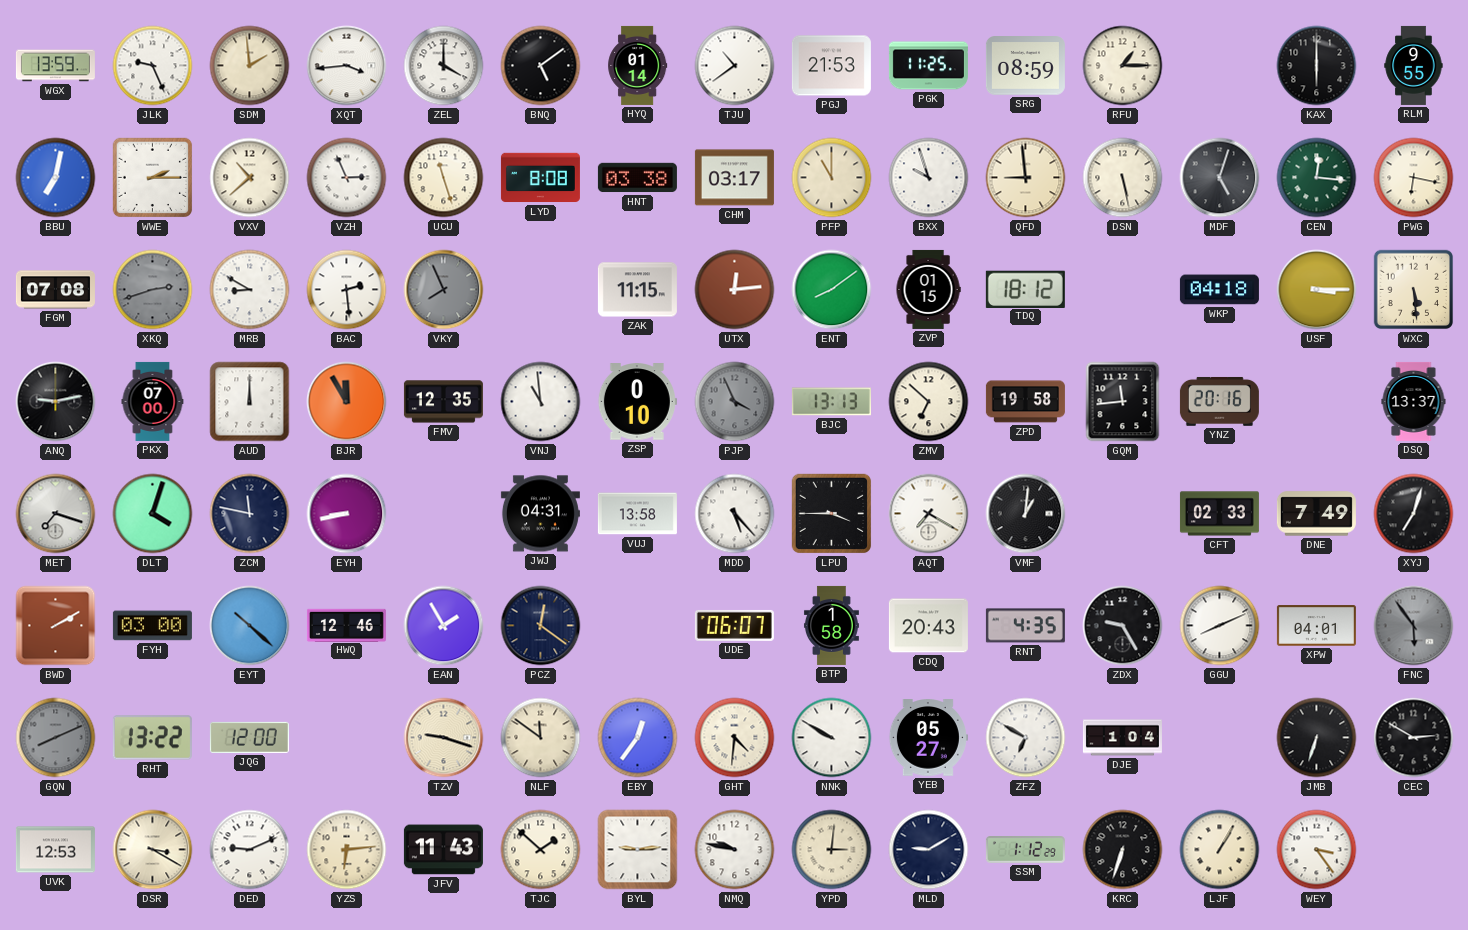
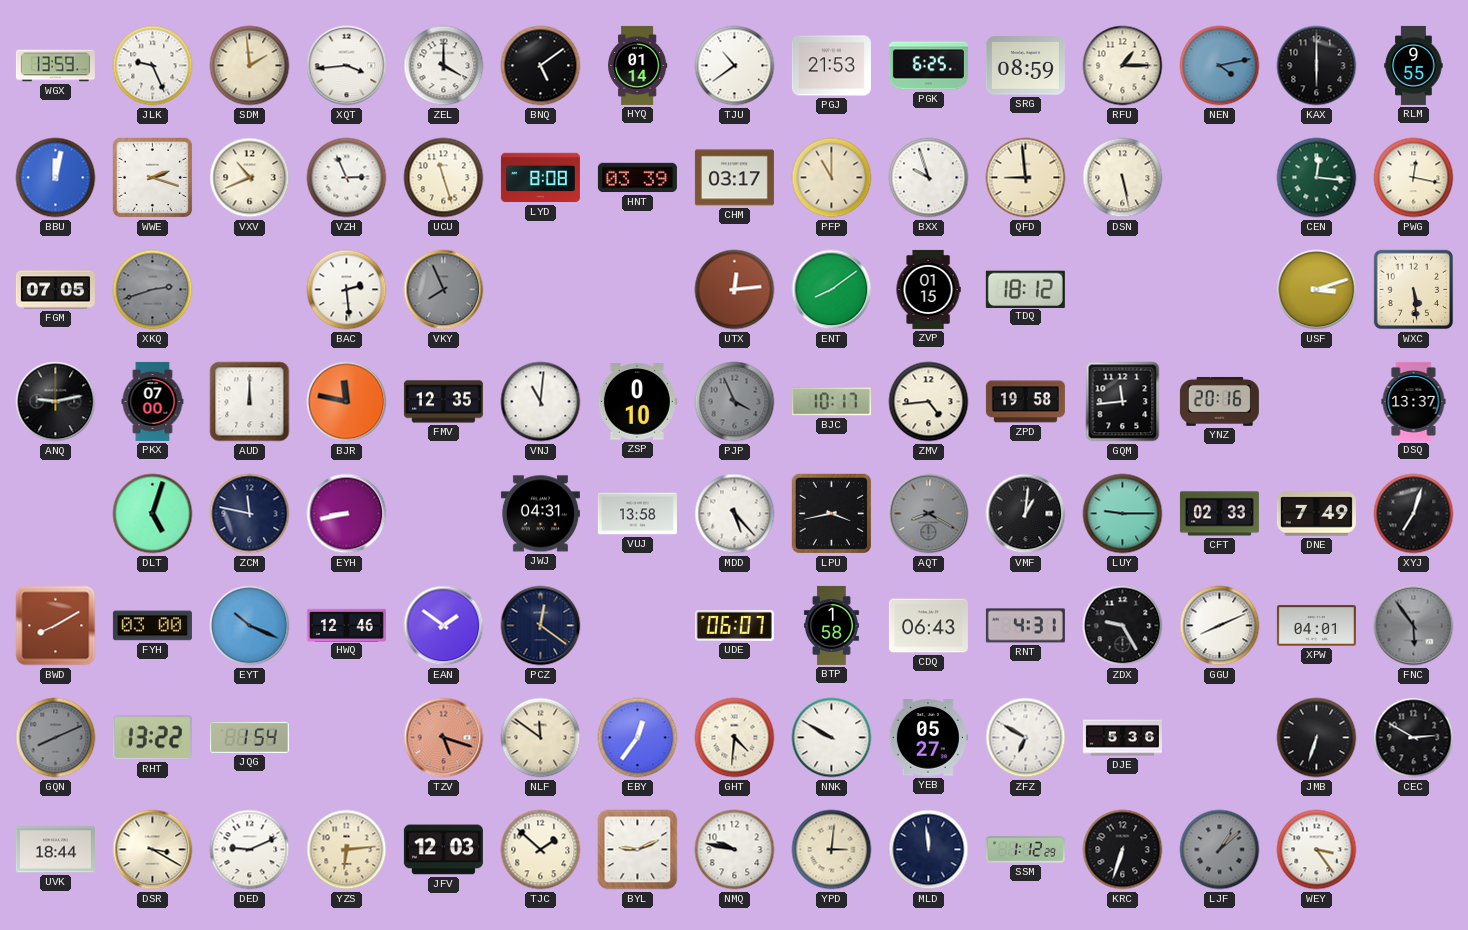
PGK: 11:25 -> 6:25 (928, 66)
NEN: none -> 4:13 (1220, 66)
BBU: 7:02 -> 12:02 (56, 178)
WWE: 2:15 -> 2:18 (153, 178)
VXV: 10:38 -> 10:41 (250, 178)
HNT: 03:38 -> 03:39 (637, 178)
MDF: 5:03 -> none (1220, 178)
PWG: 6:17 -> 12:17 (1414, 178)
FGM: 07:08 -> 07:05 (55, 290)
MRB: 8:50 -> none (250, 290)
ZAK: 11:15 -> none (637, 290)
WKP: 04:18 -> none (1219, 290)
USF: 3:15 -> 3:12 (1317, 290)
BJR: 11:55 -> 11:47 (347, 402)
VNJ: 10:59 -> 11:01 (541, 402)
BJC: 13:13 -> 10:17 (831, 402)
ZMV: 6:52 -> 4:44 (929, 402)
MET: 7:18 -> none (56, 514)
DLT: 4:03 -> 5:03 (153, 514)
LPU: 3:45 -> 3:43 (832, 514)
AQT: 7:20 -> 8:20 (929, 514)
AQT dial: white -> grey (929, 514)
LUY: none -> 9:15 (1123, 514)
BWD: 2:10 -> 8:10 (56, 626)
EYT: 10:22 -> 10:19 (250, 626)
EAN: 1:55 -> 1:51 (444, 626)
CDQ: 20:43 -> 06:43 (928, 626)
RNT: 4:35 -> 4:31 (1025, 626)
JQG: 12:00 -> 1:54 (249, 737)
TZV: 9:18 -> 5:18 (444, 738)
TZV dial: cream -> salmon (444, 738)
DJE: 1:04 -> 5:36 (1122, 738)
UVK: 12:53 -> 18:44 (55, 850)
JFV: 11:43 -> 12:03 (443, 850)
BYL: 9:14 -> 9:11 (638, 850)
MLD: 9:10 -> 11:59 (929, 850)
LJF: 1:05 -> 1:08 (1220, 850)
LJF dial: cream -> grey (1220, 850)
